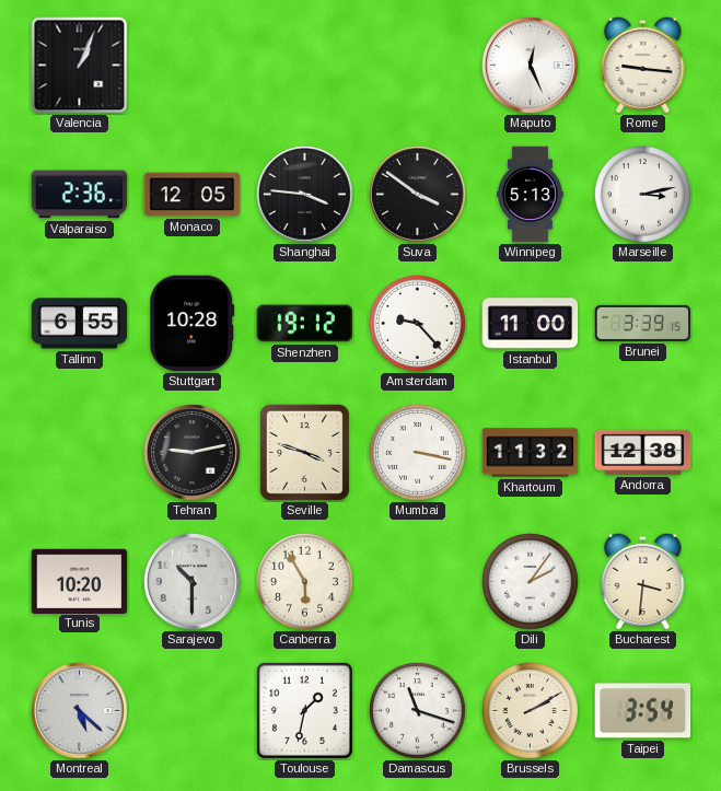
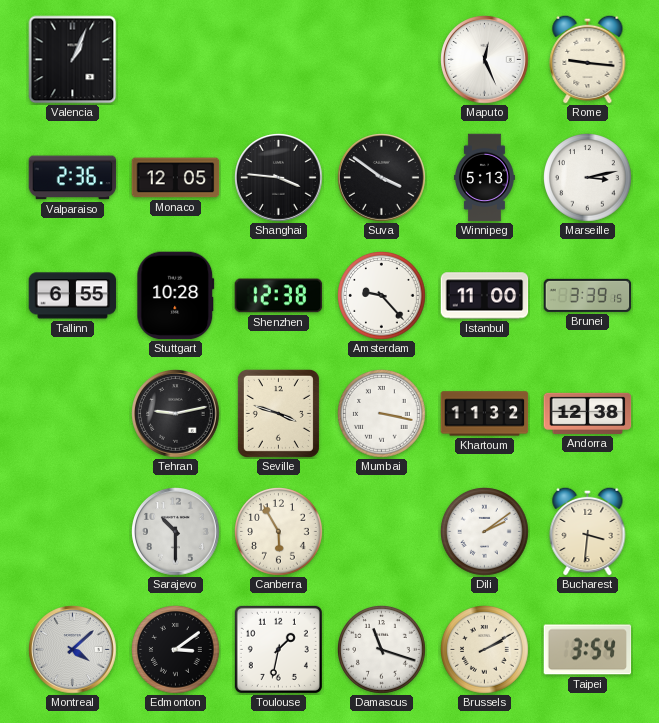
Shenzhen: 19:12 -> 12:38 (279, 296)
Tunis: 10:20 -> none (80, 581)
Dili: 2:06 -> 2:09 (485, 532)
Montreal: 5:22 -> 4:08 (73, 650)
Edmonton: none -> 3:09 (176, 650)
